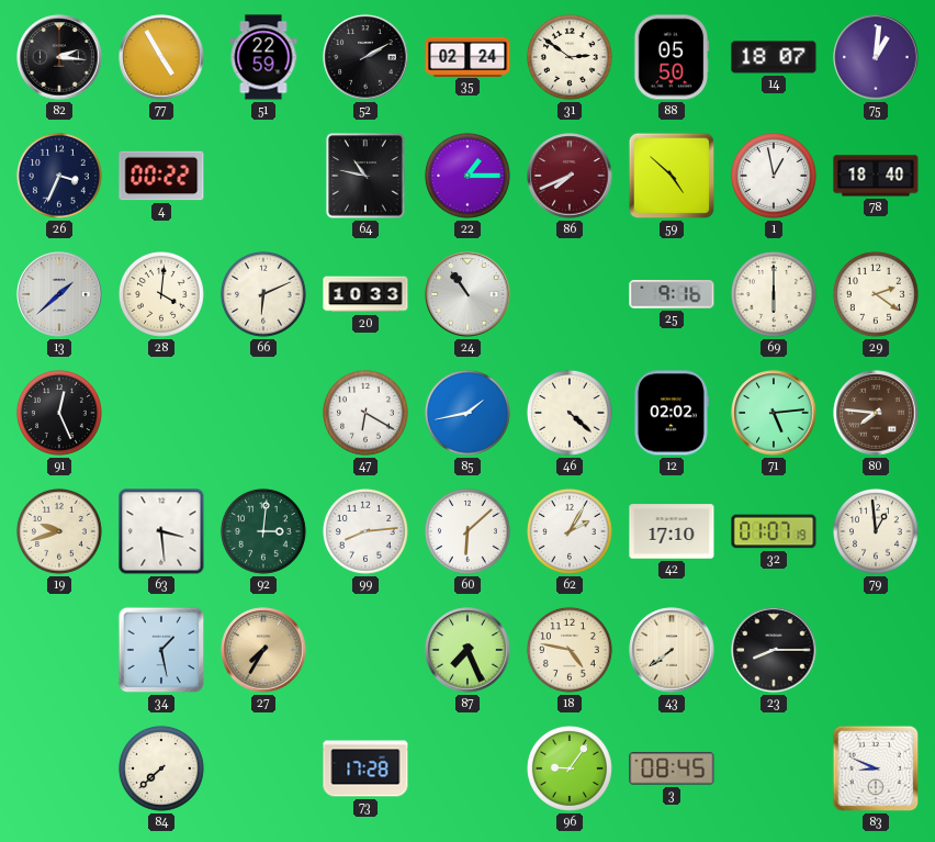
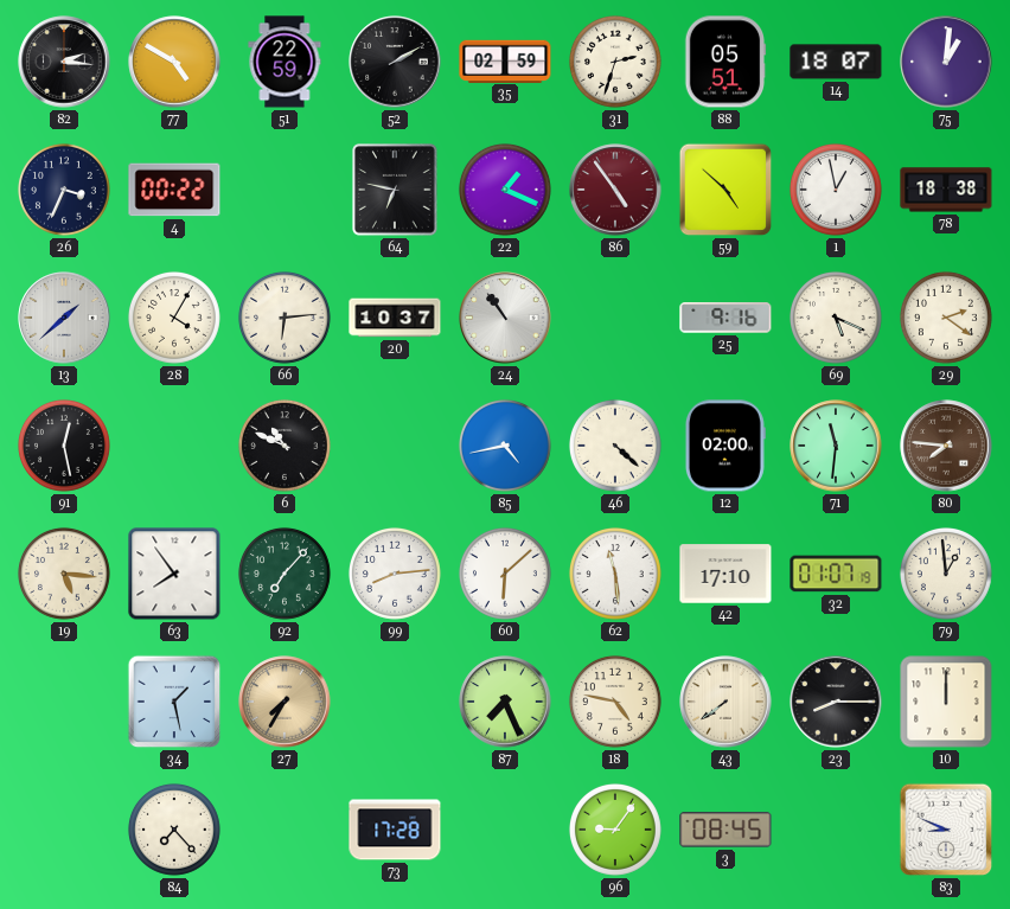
77: 4:55 -> 4:50 (174, 62)
35: 02:24 -> 02:59 (505, 60)
31: 2:51 -> 2:33 (615, 62)
88: 05:50 -> 05:51 (725, 62)
64: 10:47 -> 6:47 (395, 190)
22: 1:15 -> 1:19 (505, 190)
86: 7:41 -> 4:54 (615, 190)
78: 18:40 -> 18:38 (946, 190)
28: 4:01 -> 4:05 (174, 318)
66: 6:11 -> 6:14 (285, 318)
20: 10:33 -> 10:37 (395, 318)
69: 6:00 -> 5:19 (836, 318)
91: 12:26 -> 12:28 (64, 446)
6: none -> 10:49 (285, 446)
47: 6:20 -> none (365, 413)
85: 1:43 -> 4:43 (505, 446)
12: 02:02 -> 02:00 (724, 446)
71: 5:14 -> 11:31 (836, 446)
19: 9:42 -> 5:16 (64, 574)
63: 3:29 -> 7:54 (174, 574)
92: 3:01 -> 7:07 (285, 574)
62: 2:05 -> 11:29 (615, 574)
10: none -> 12:00 (946, 702)
84: 7:38 -> 7:23 (174, 830)
